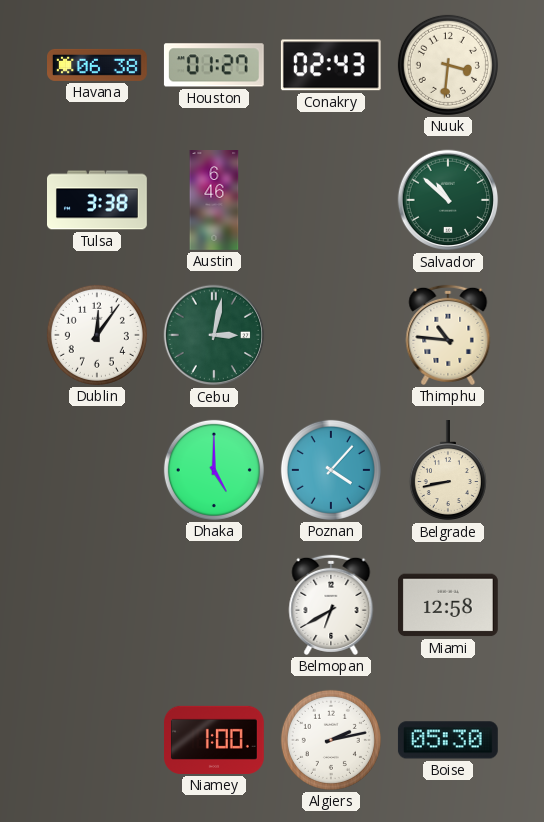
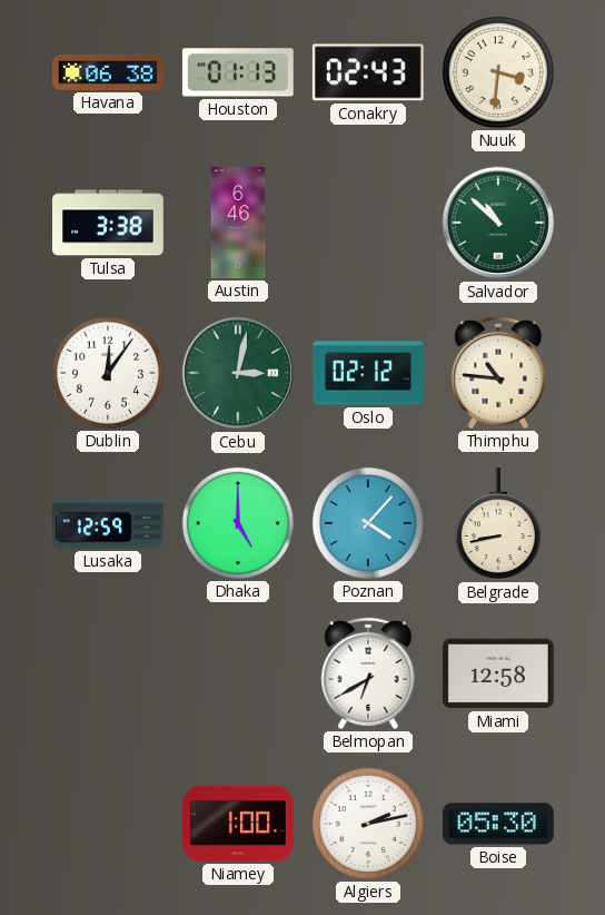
Houston: 01:27 -> 01:13 (238, 72)
Oslo: none -> 02:12 (369, 373)
Lusaka: none -> 12:59 (109, 523)
